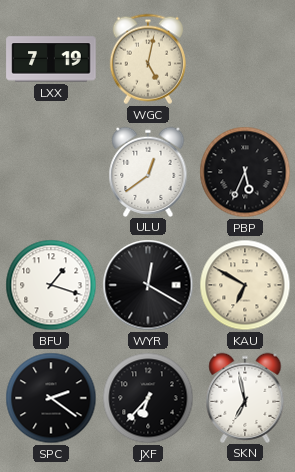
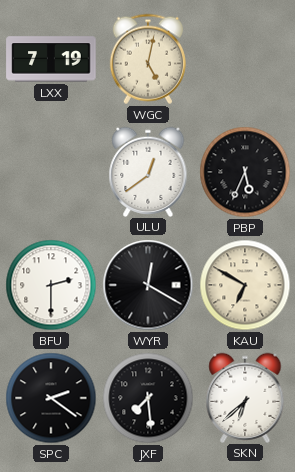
BFU: 1:18 -> 2:30 (51, 285)
JXF: 6:37 -> 7:29 (148, 398)
SKN: 6:58 -> 6:38 (245, 397)
